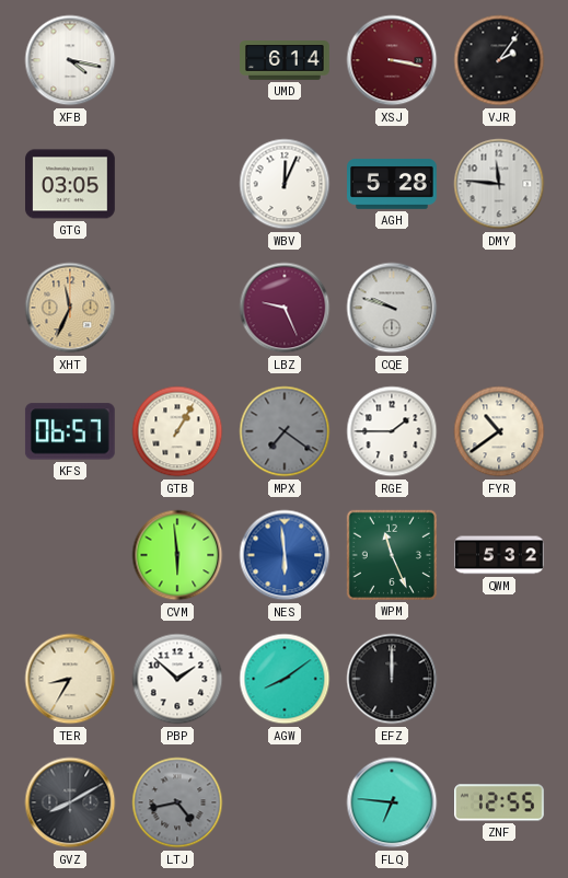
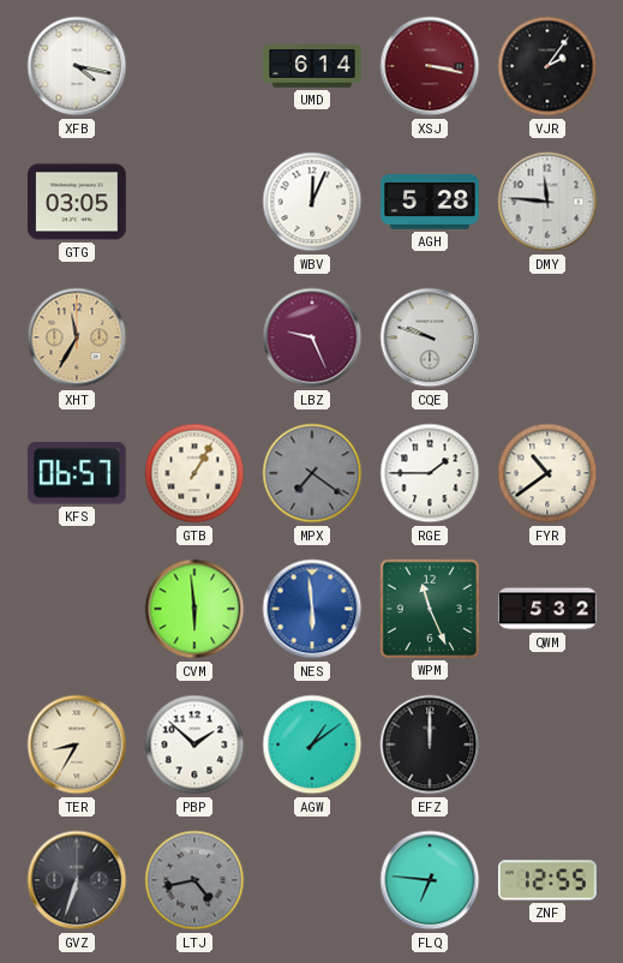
XHT: 11:34 -> 11:35 (77, 337)
AGW: 8:09 -> 1:09 (312, 744)
GVZ: 8:10 -> 6:33 (77, 880)
